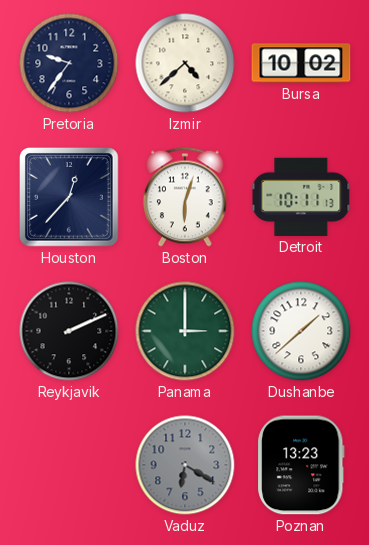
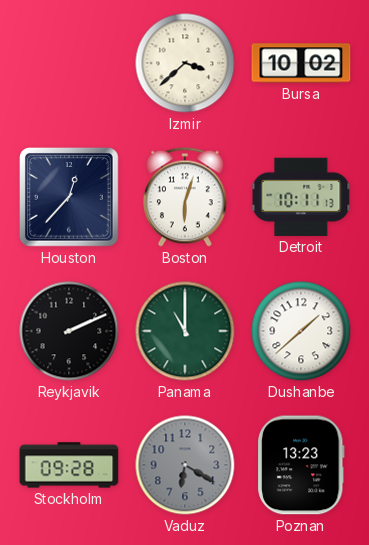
Pretoria: 9:36 -> none (69, 63)
Izmir: 4:38 -> 3:38 (185, 63)
Panama: 3:00 -> 11:00 (185, 331)
Stockholm: none -> 09:28 (69, 465)
